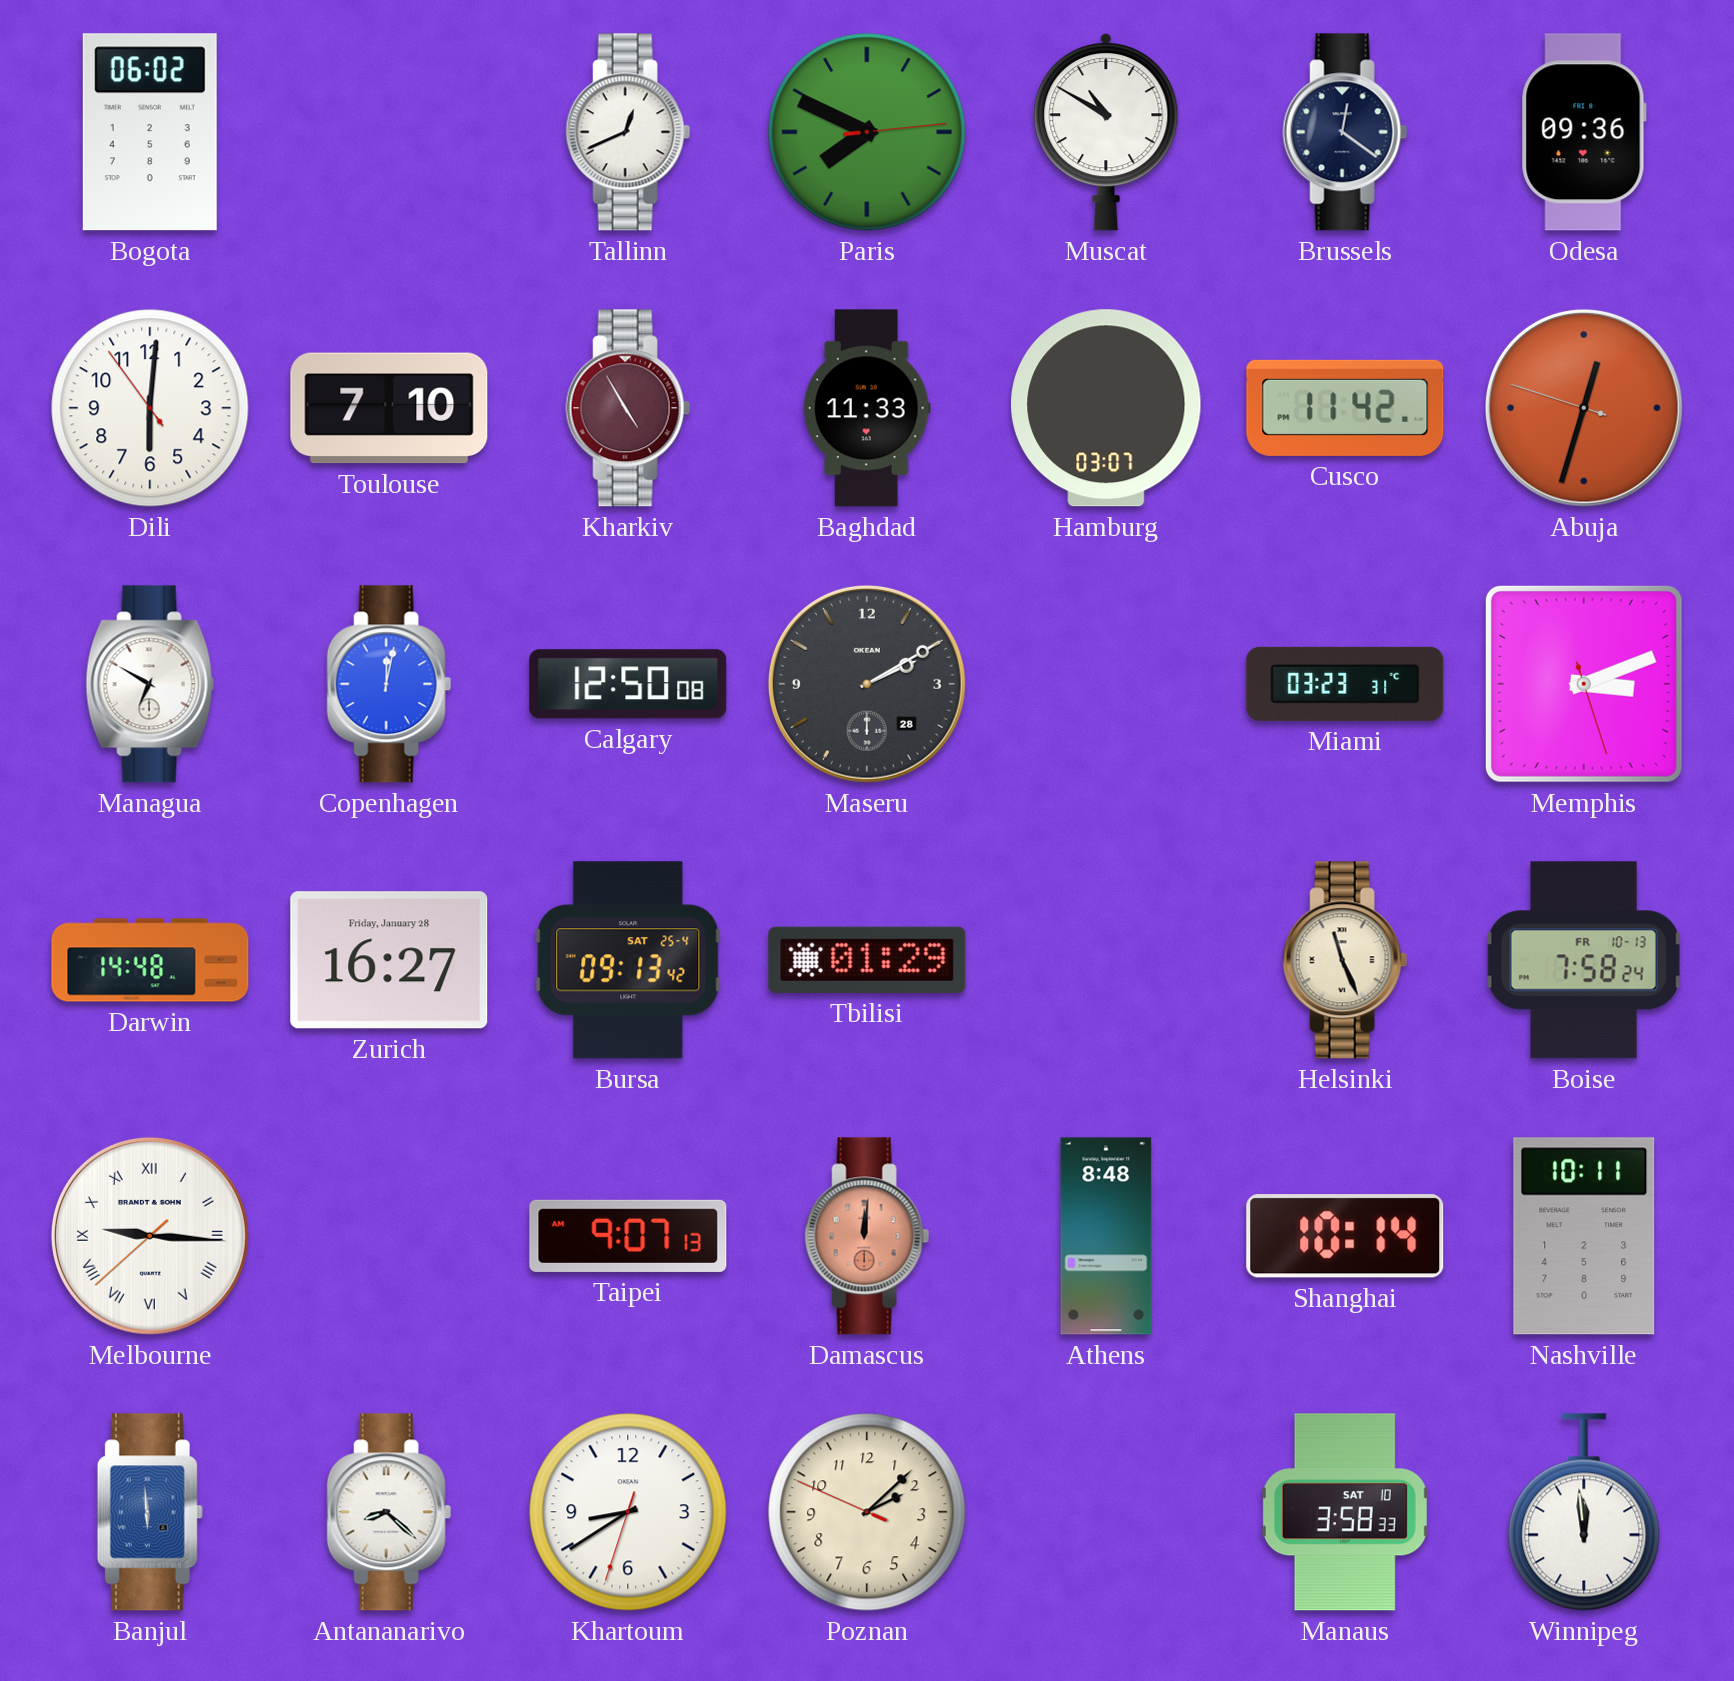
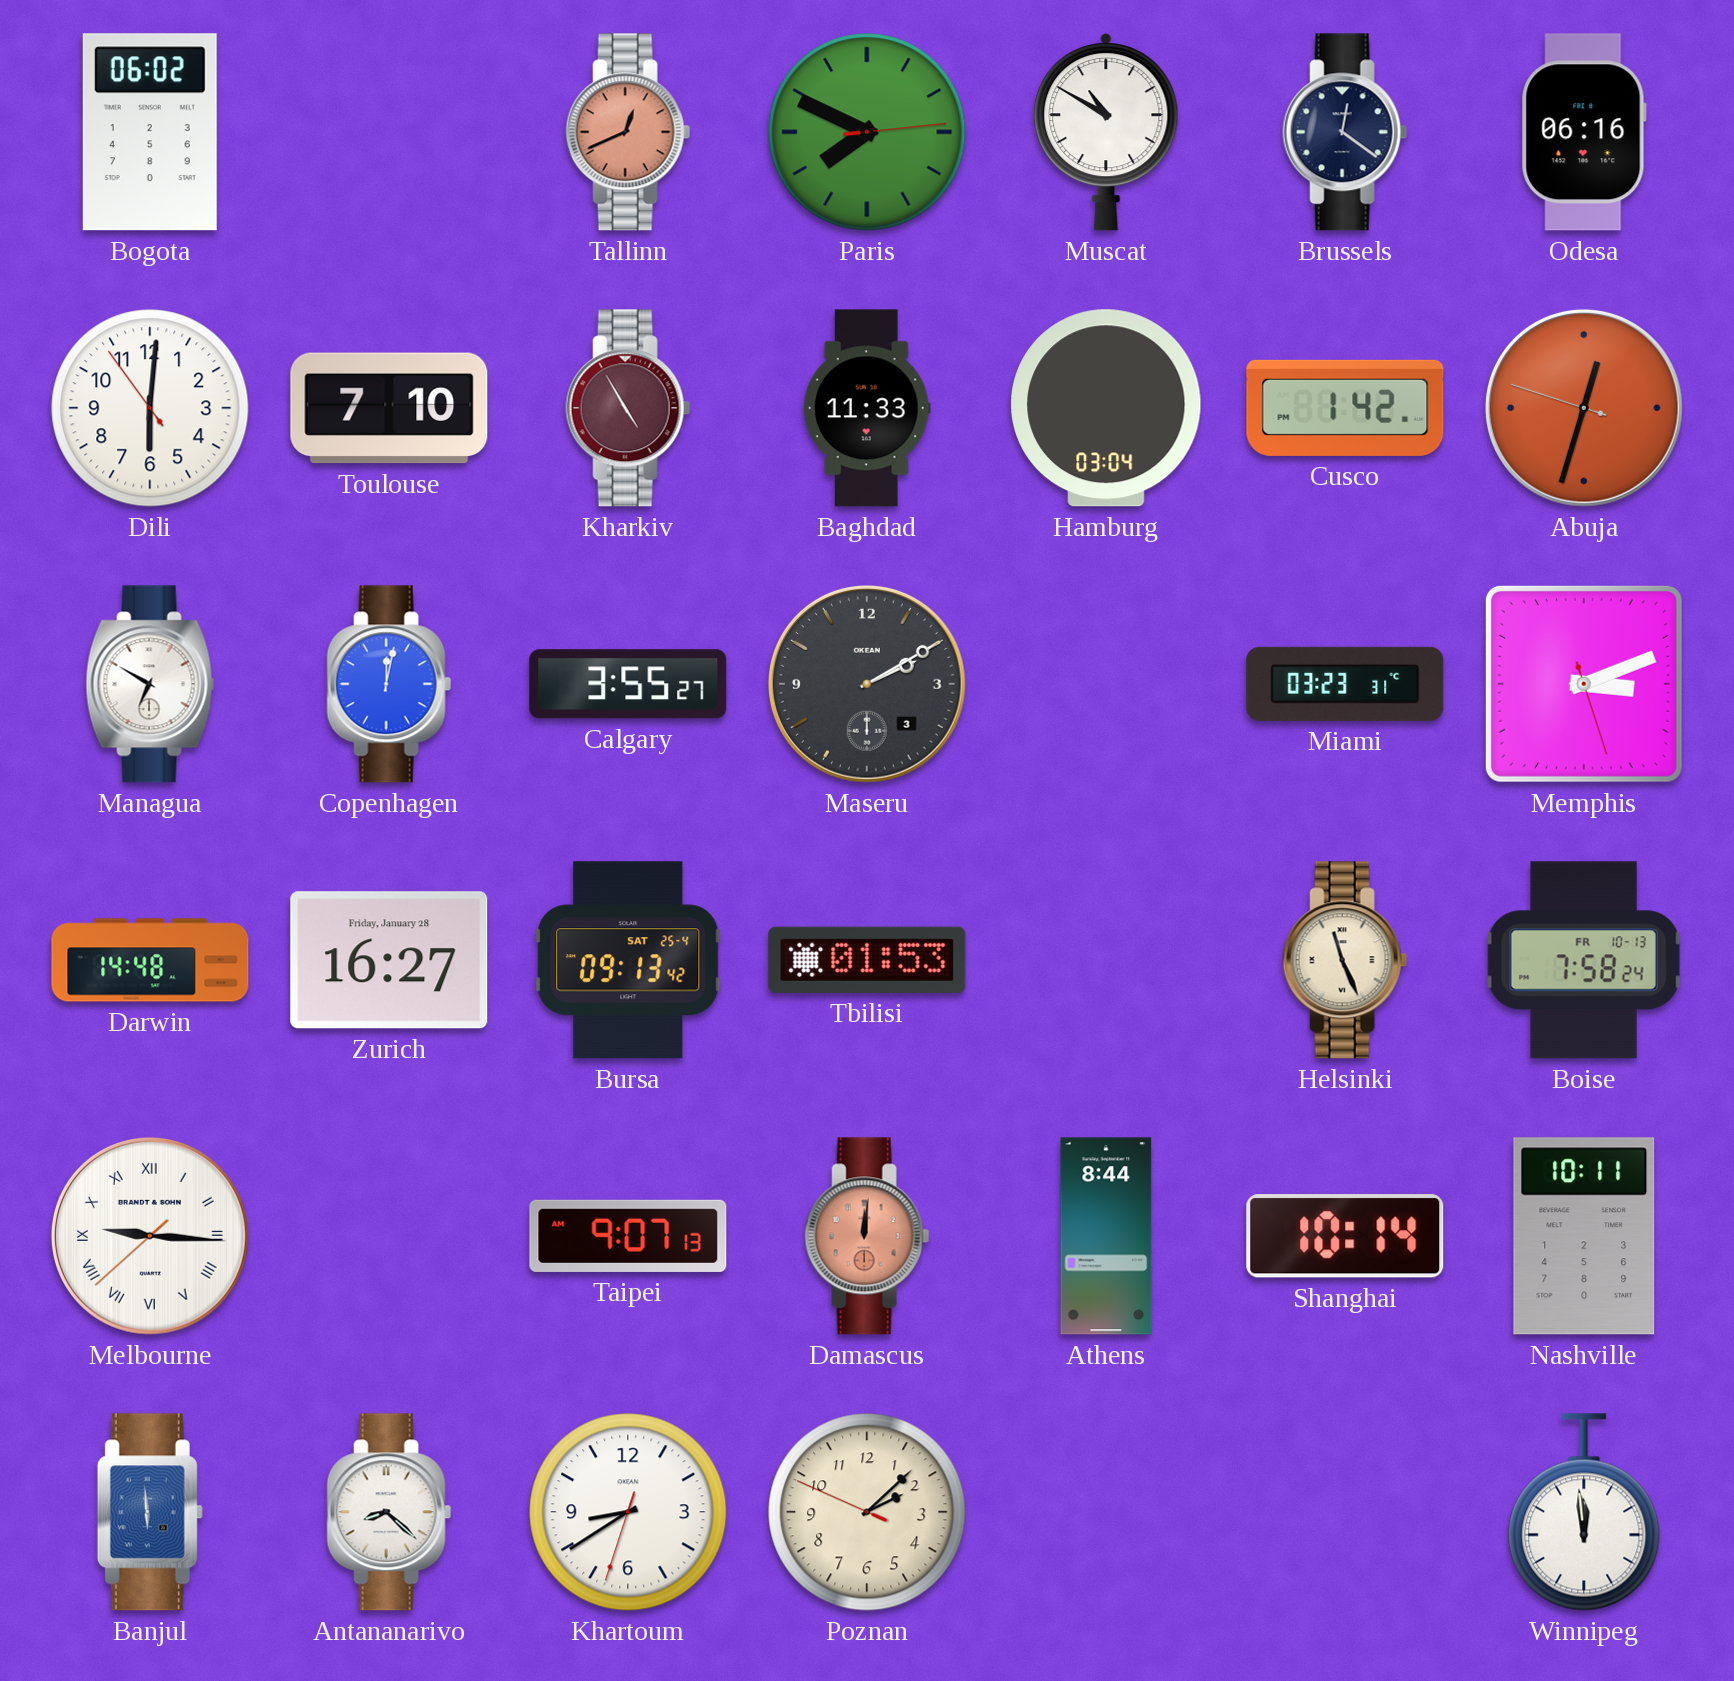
Tallinn dial: white -> salmon (628, 132)
Odesa: 09:36 -> 06:16 (1584, 132)
Hamburg: 03:07 -> 03:04 (1107, 408)
Cusco: 11:42 -> 1:42 (1345, 408)
Calgary: 12:50 -> 3:55 (628, 684)
Maseru date: 28 -> 3 (867, 684)
Tbilisi: 01:29 -> 01:53 (867, 960)
Athens: 8:48 -> 8:44 (1106, 1236)
Manaus: 3:58 -> none (1345, 1512)
